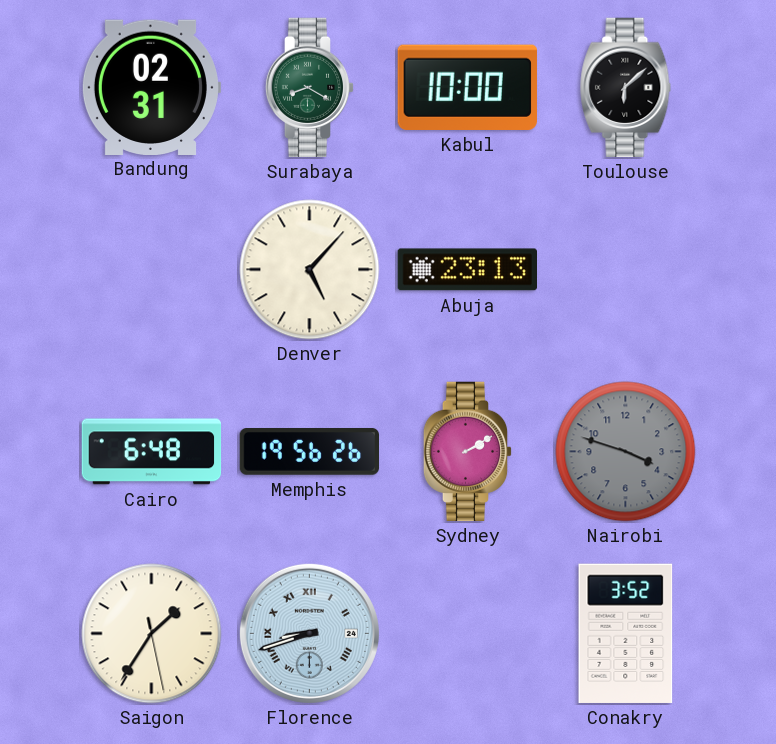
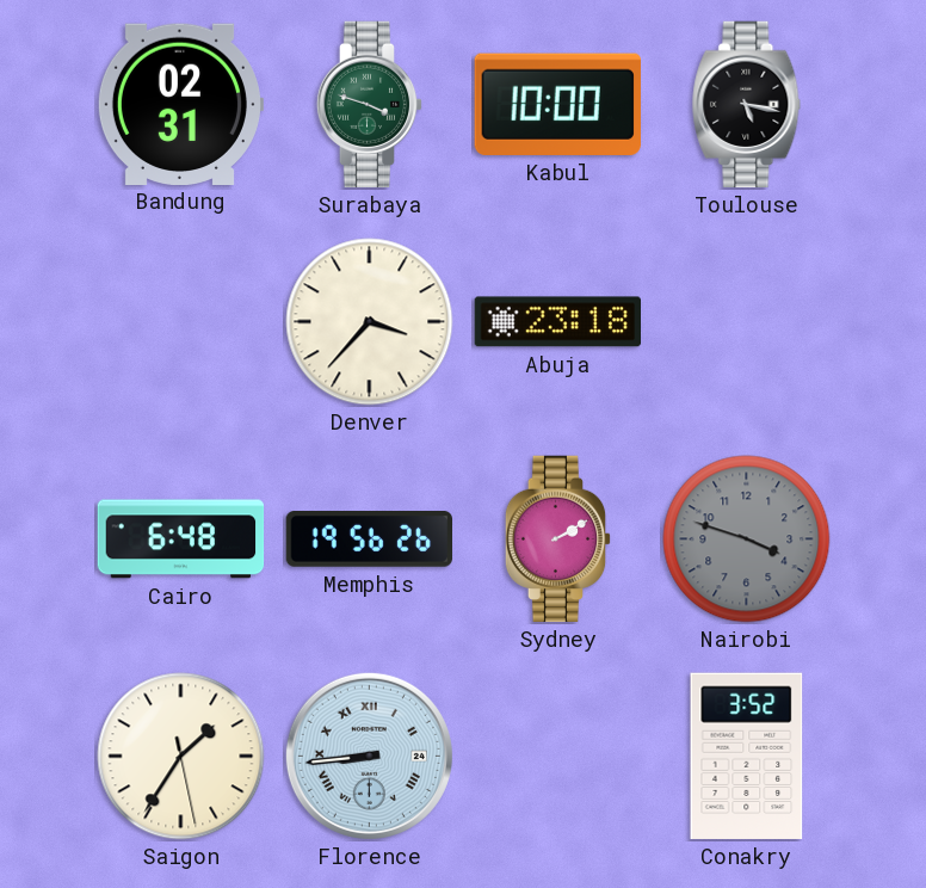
Surabaya: 8:20 -> 3:48 (370, 105)
Toulouse: 6:08 -> 5:17 (747, 105)
Denver: 5:07 -> 3:37 (370, 322)
Abuja: 23:13 -> 23:18 (557, 322)
Florence: 8:42 -> 8:44 (369, 756)
